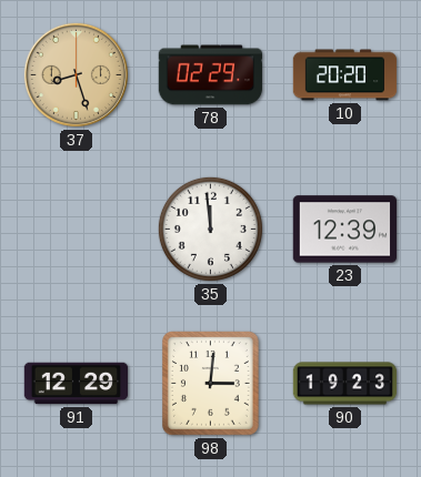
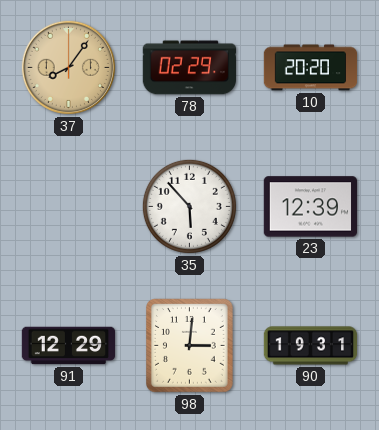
37: 8:27 -> 8:06 (68, 67)
35: 11:59 -> 5:53 (189, 206)
90: 19:23 -> 19:31 (311, 346)
